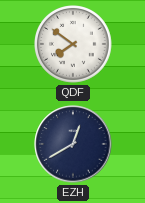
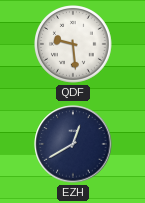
QDF: 7:51 -> 9:29 (74, 45)
